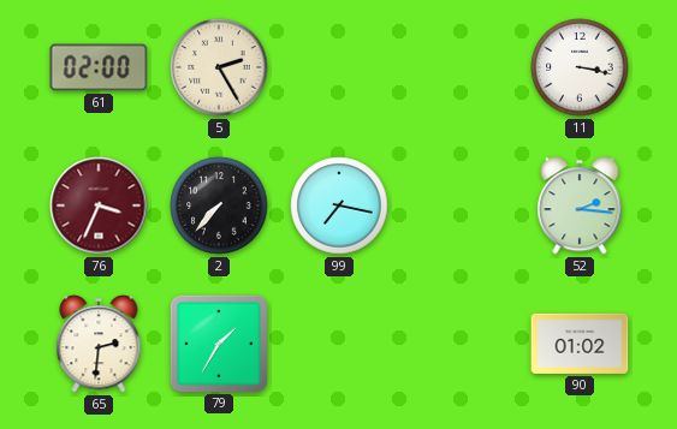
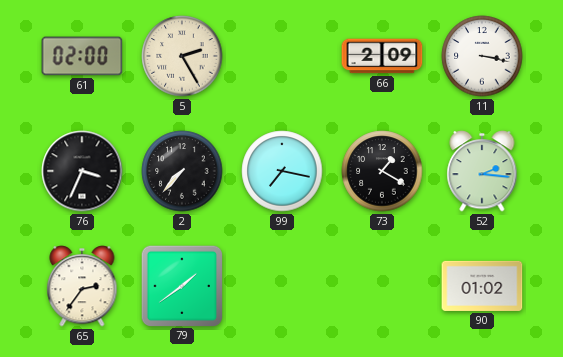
66: none -> 2:09 (382, 56)
76 dial: burgundy -> black (82, 171)
73: none -> 1:20 (382, 171)
65: 2:31 -> 2:36 (82, 286)
79: 1:35 -> 1:39 (181, 285)
